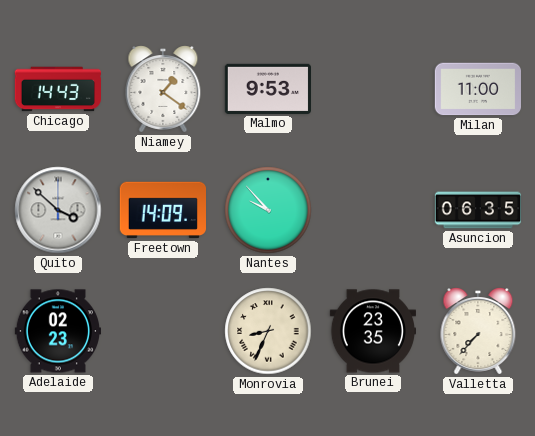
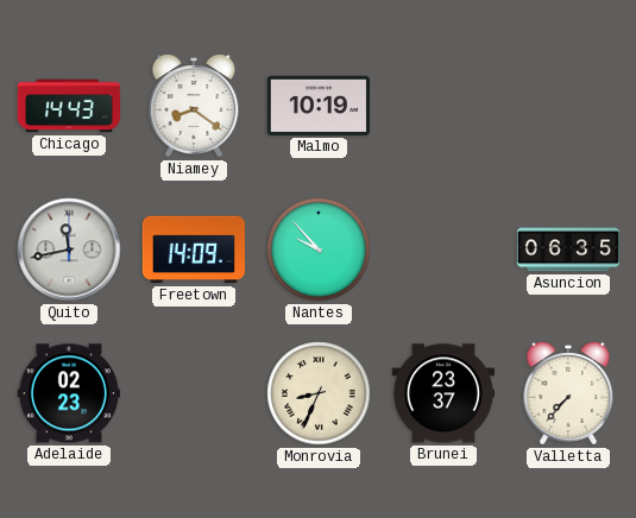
Niamey: 1:21 -> 8:21 (194, 106)
Malmo: 9:53 -> 10:19 (317, 106)
Milan: 11:00 -> none (477, 89)
Quito: 3:52 -> 11:43 (69, 249)
Brunei: 23:35 -> 23:37 (442, 393)
